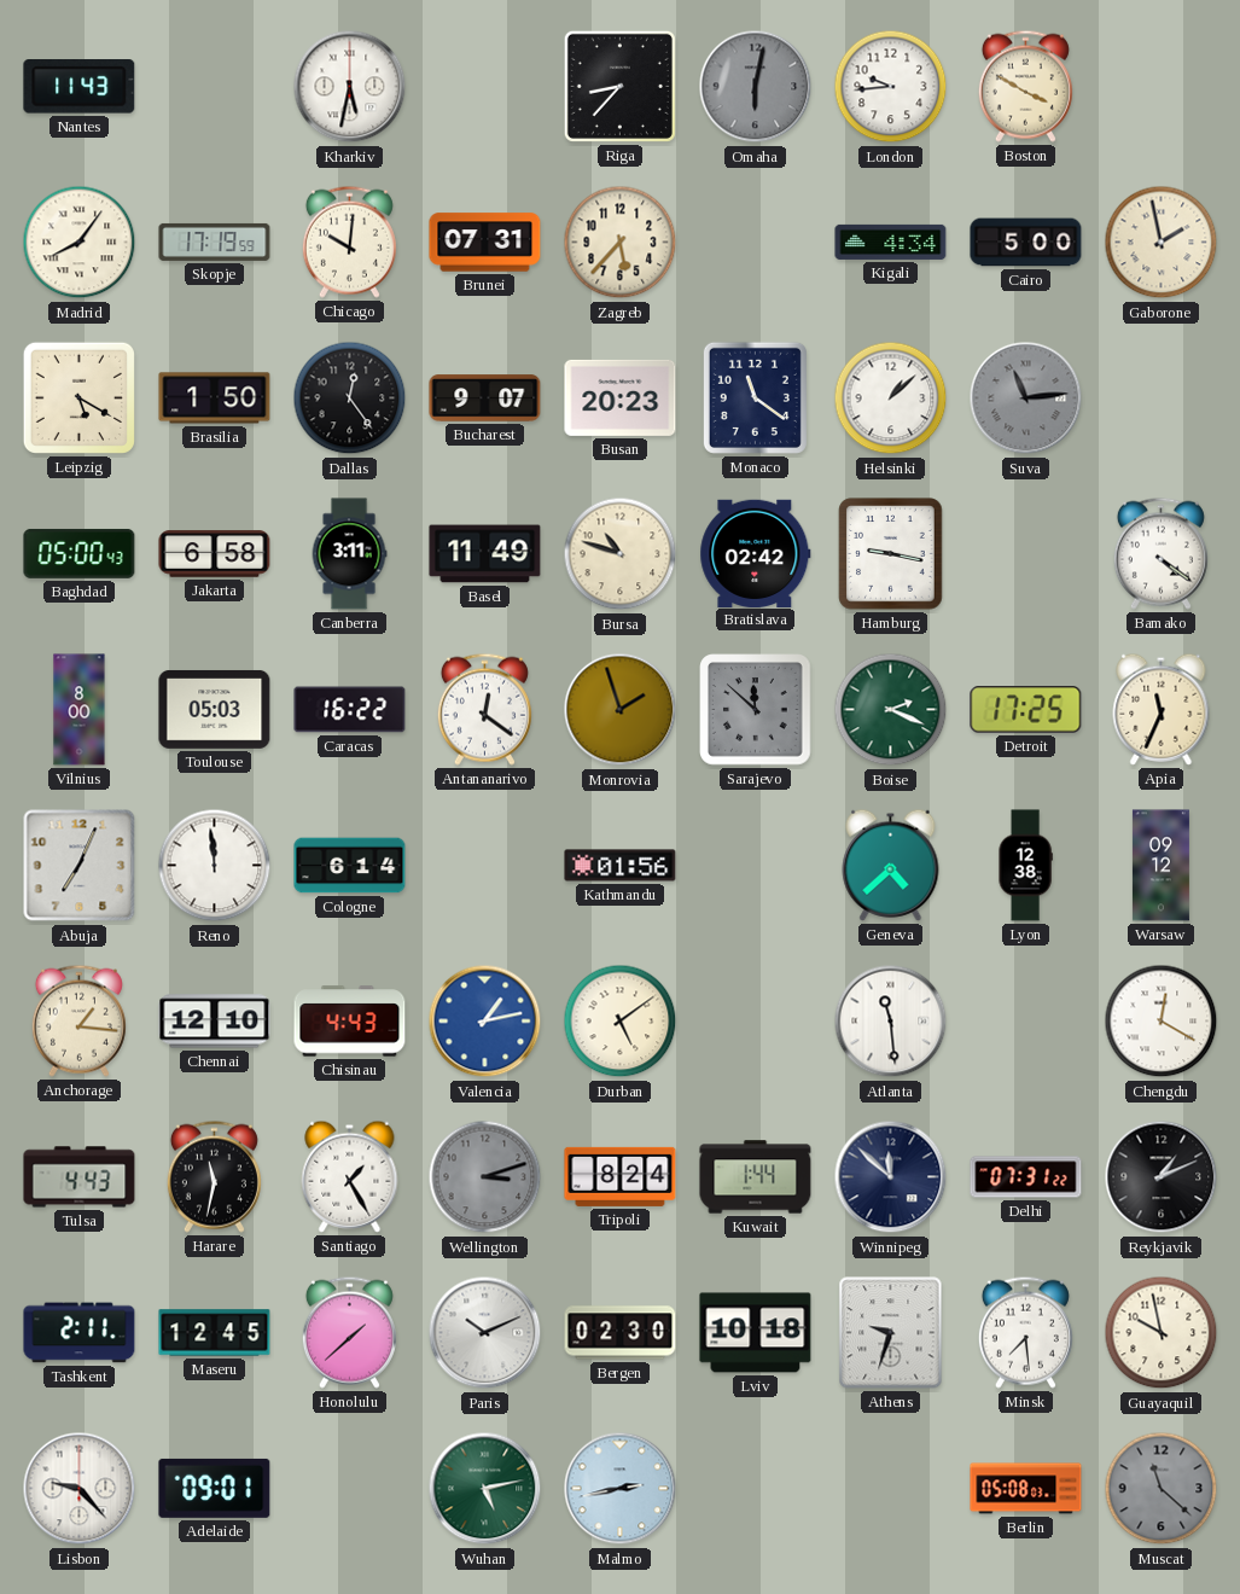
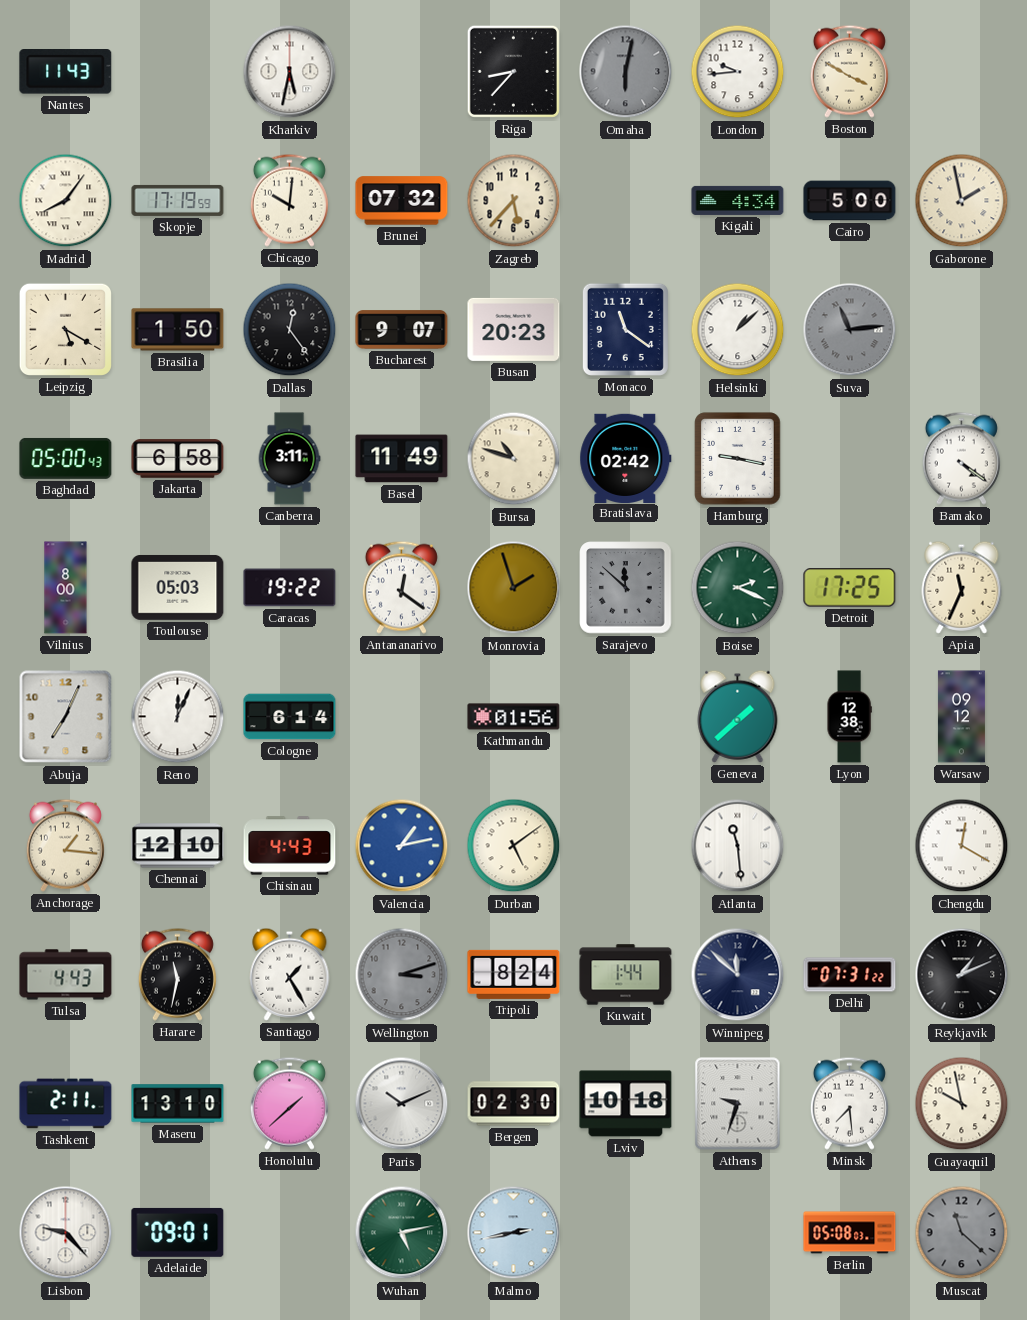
Brunei: 07:31 -> 07:32 (402, 201)
Caracas: 16:22 -> 19:22 (290, 588)
Reno: 11:59 -> 12:04 (178, 717)
Geneva: 4:38 -> 1:38 (738, 716)
Maseru: 12:45 -> 13:10 (178, 1104)
